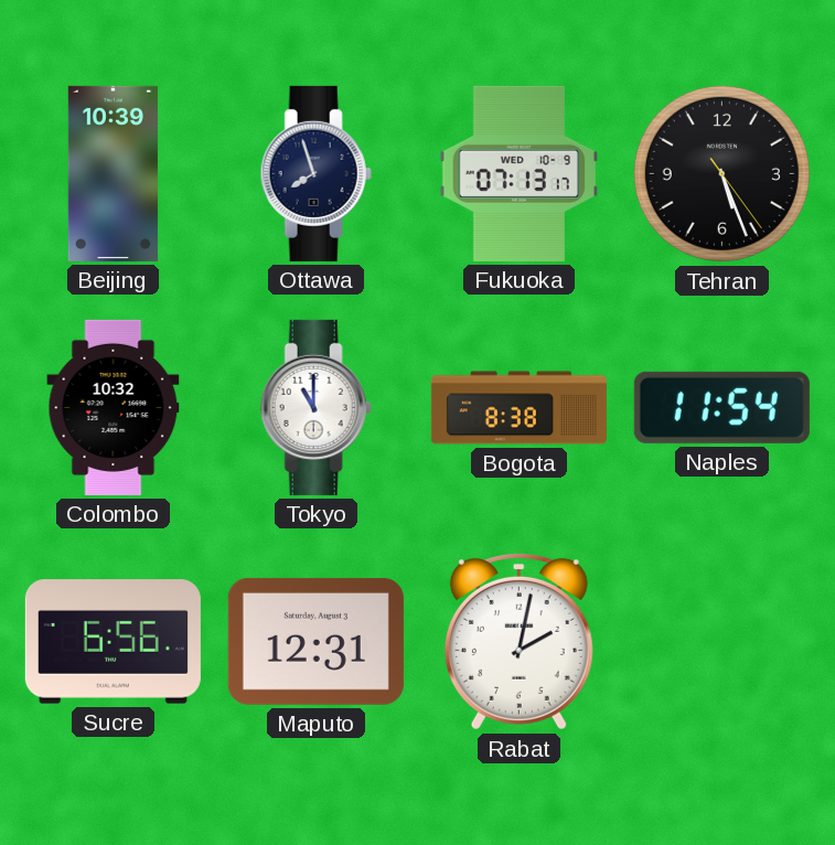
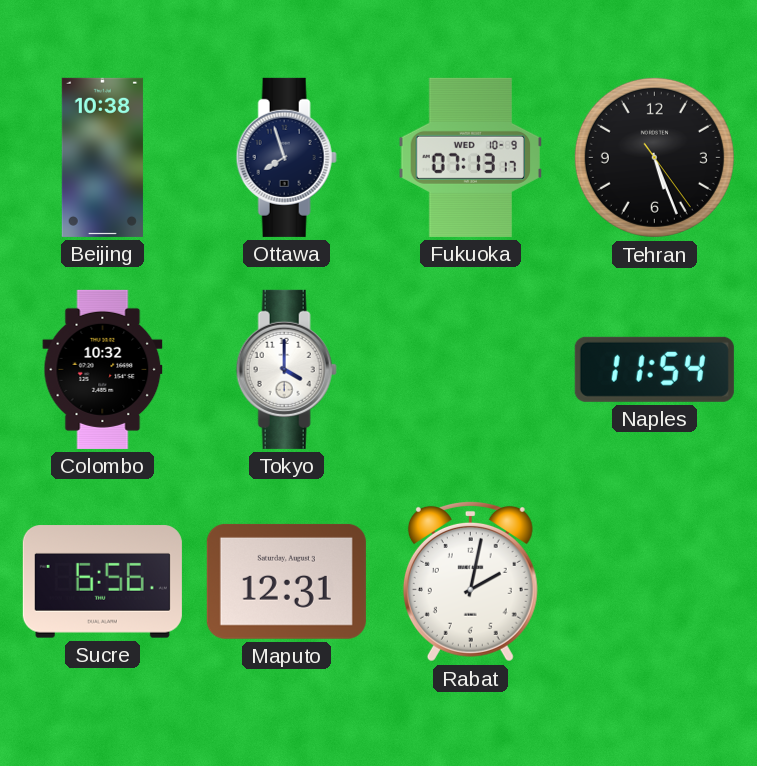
Beijing: 10:39 -> 10:38 (102, 157)
Tokyo: 11:00 -> 4:00 (286, 369)
Bogota: 8:38 -> none (518, 408)
